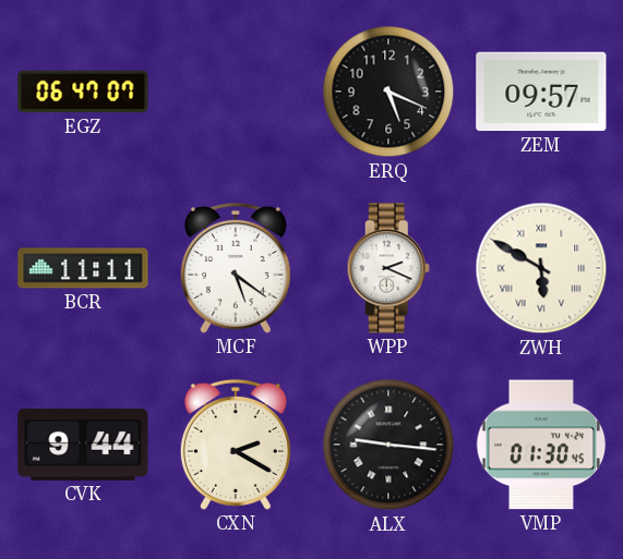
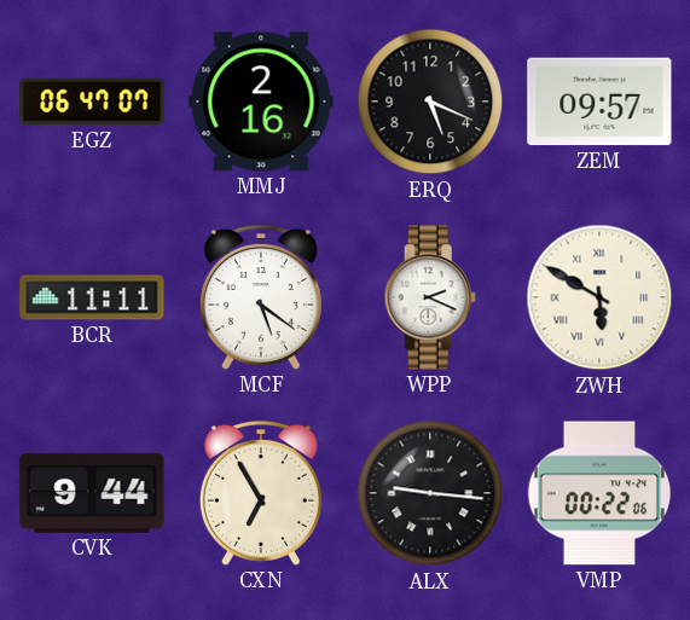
MMJ: none -> 2:16 (261, 102)
CXN: 2:20 -> 6:55 (261, 493)
VMP: 01:30 -> 00:22 (599, 493)
